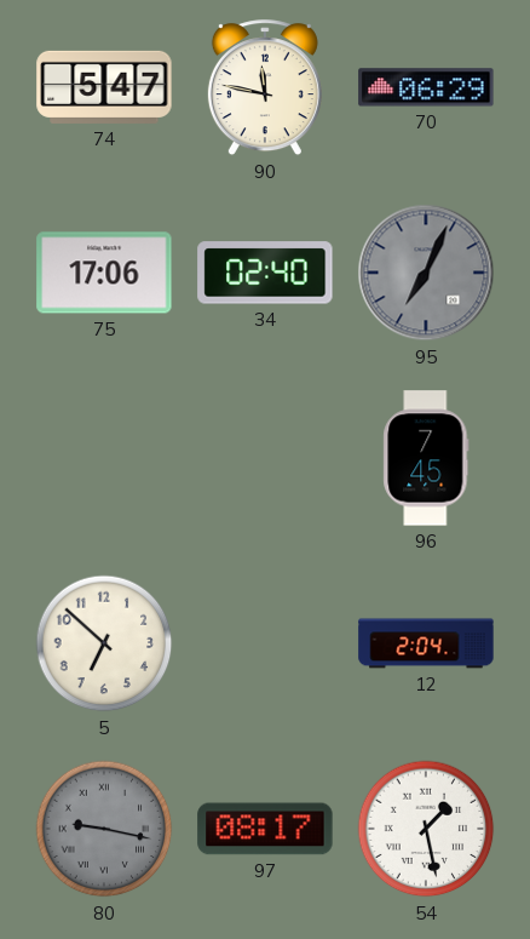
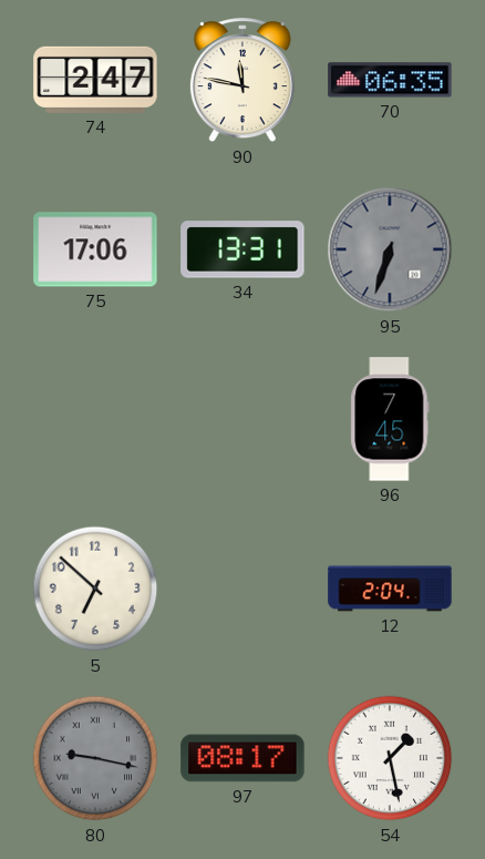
74: 5:47 -> 2:47 (95, 80)
70: 06:29 -> 06:35 (390, 80)
34: 02:40 -> 13:31 (242, 249)
95: 7:04 -> 6:33 (390, 249)
